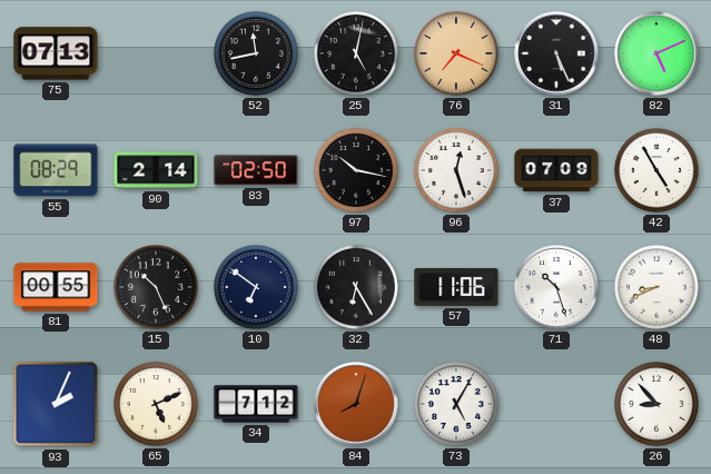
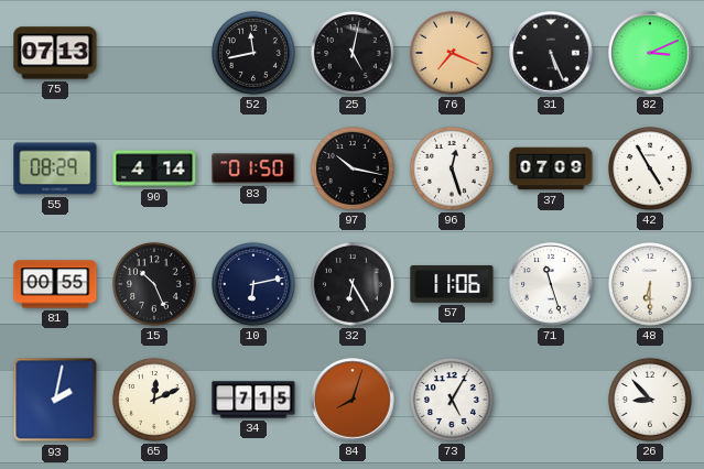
82: 5:11 -> 3:11 (650, 53)
90: 2:14 -> 4:14 (154, 168)
83: 02:50 -> 01:50 (253, 168)
10: 6:51 -> 6:13 (253, 284)
71: 10:27 -> 11:27 (551, 284)
48: 8:41 -> 6:30 (650, 284)
93: 2:04 -> 2:02 (55, 400)
65: 5:11 -> 12:11 (154, 400)
34: 7:12 -> 7:15 (253, 400)
